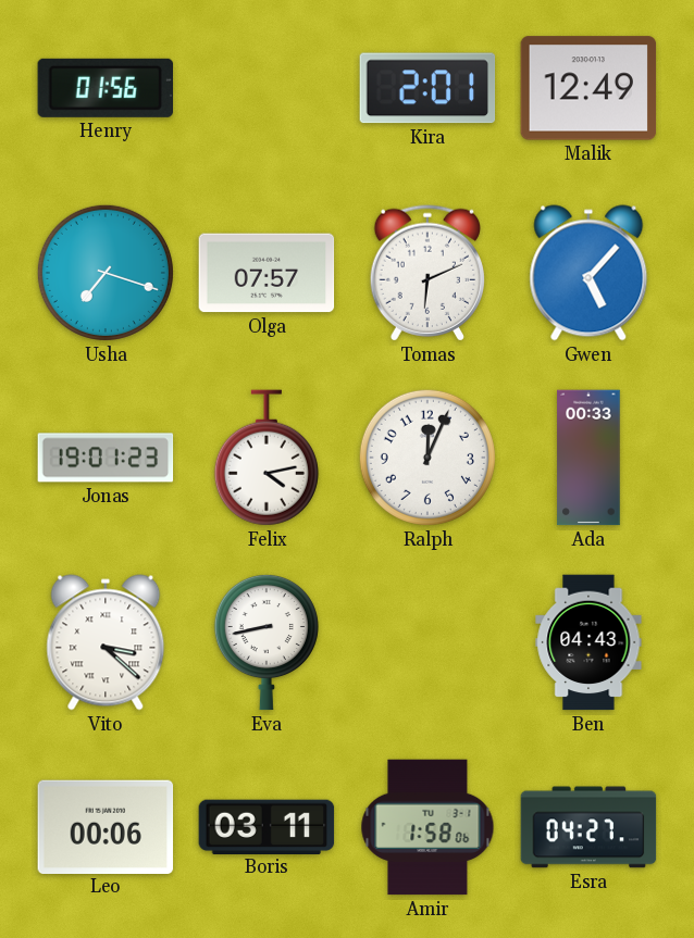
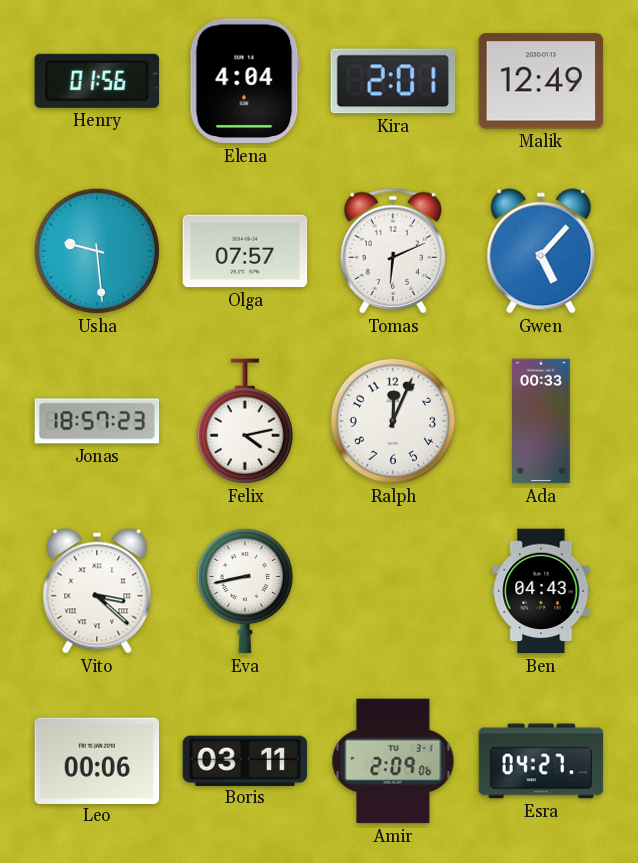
Elena: none -> 4:04 (245, 81)
Usha: 7:18 -> 9:29 (97, 251)
Jonas: 19:01 -> 18:57 (97, 421)
Amir: 1:58 -> 2:09 (393, 761)
